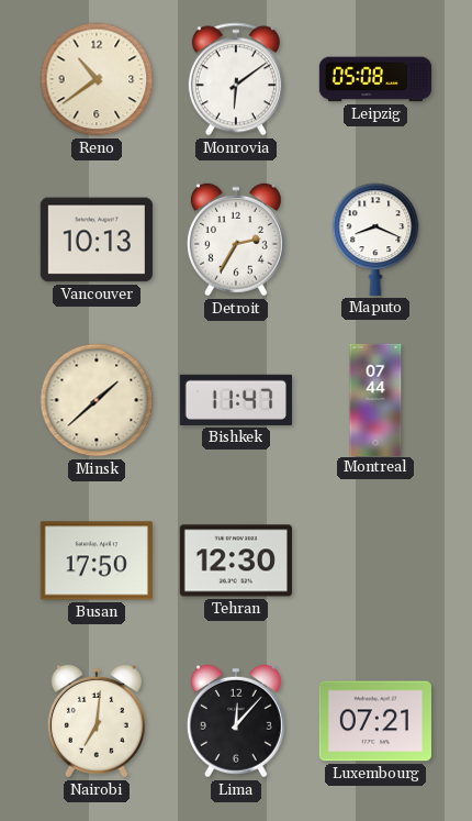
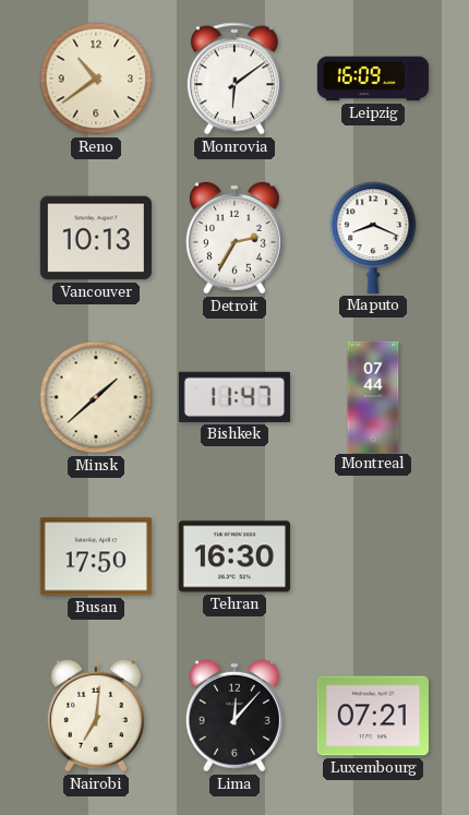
Leipzig: 05:08 -> 16:09 (372, 79)
Tehran: 12:30 -> 16:30 (234, 556)
